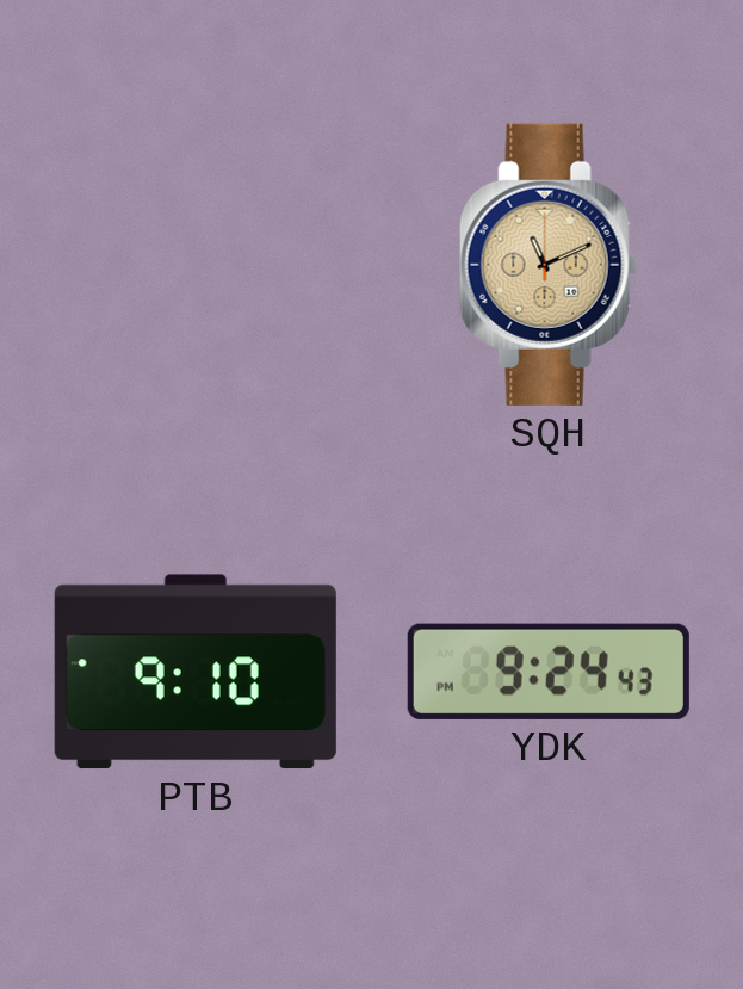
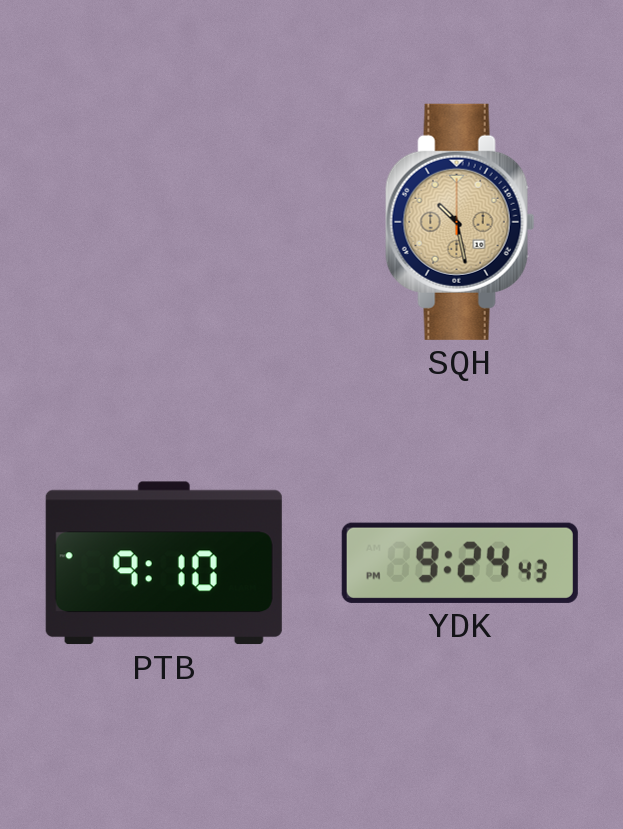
SQH: 11:11 -> 10:28 (460, 222)
